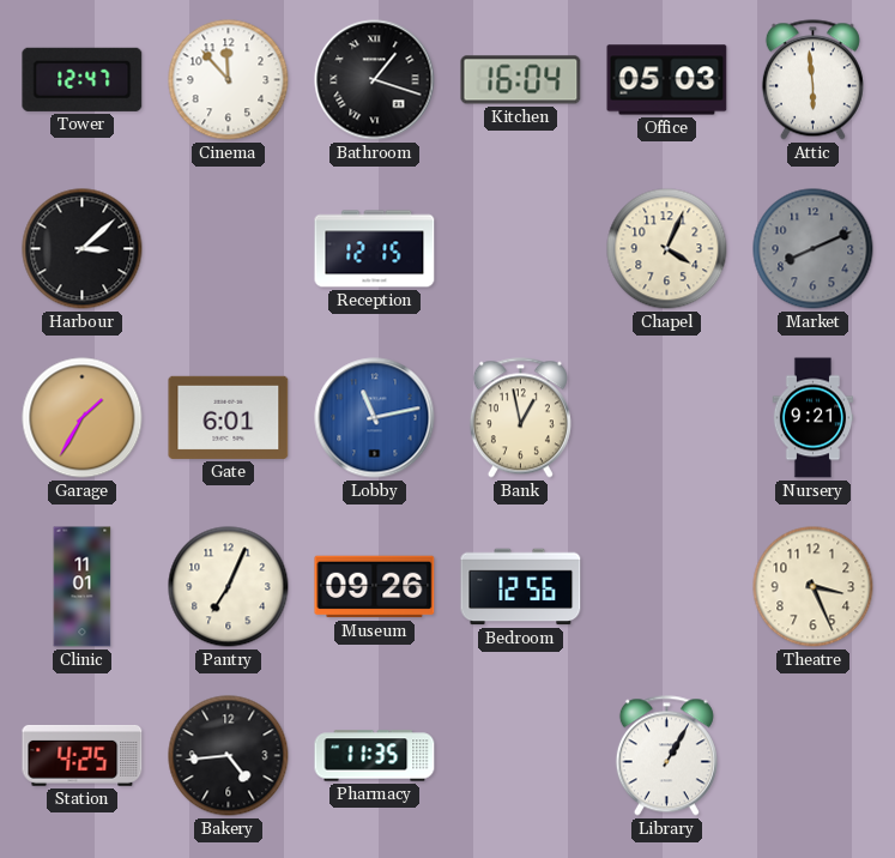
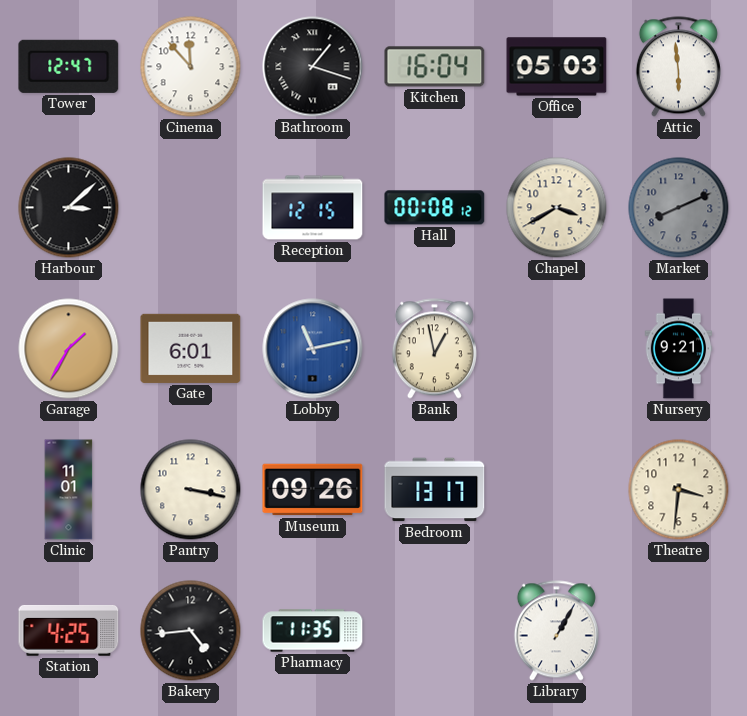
Hall: none -> 00:08 (435, 208)
Chapel: 4:04 -> 3:40 (557, 208)
Pantry: 7:04 -> 3:17 (191, 490)
Bedroom: 12:56 -> 13:17 (435, 490)
Theatre: 3:26 -> 3:31 (679, 490)
